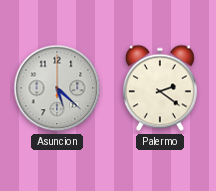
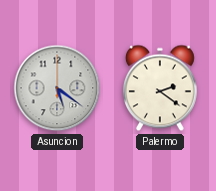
Asuncion: 5:22 -> 5:21 (57, 88)
